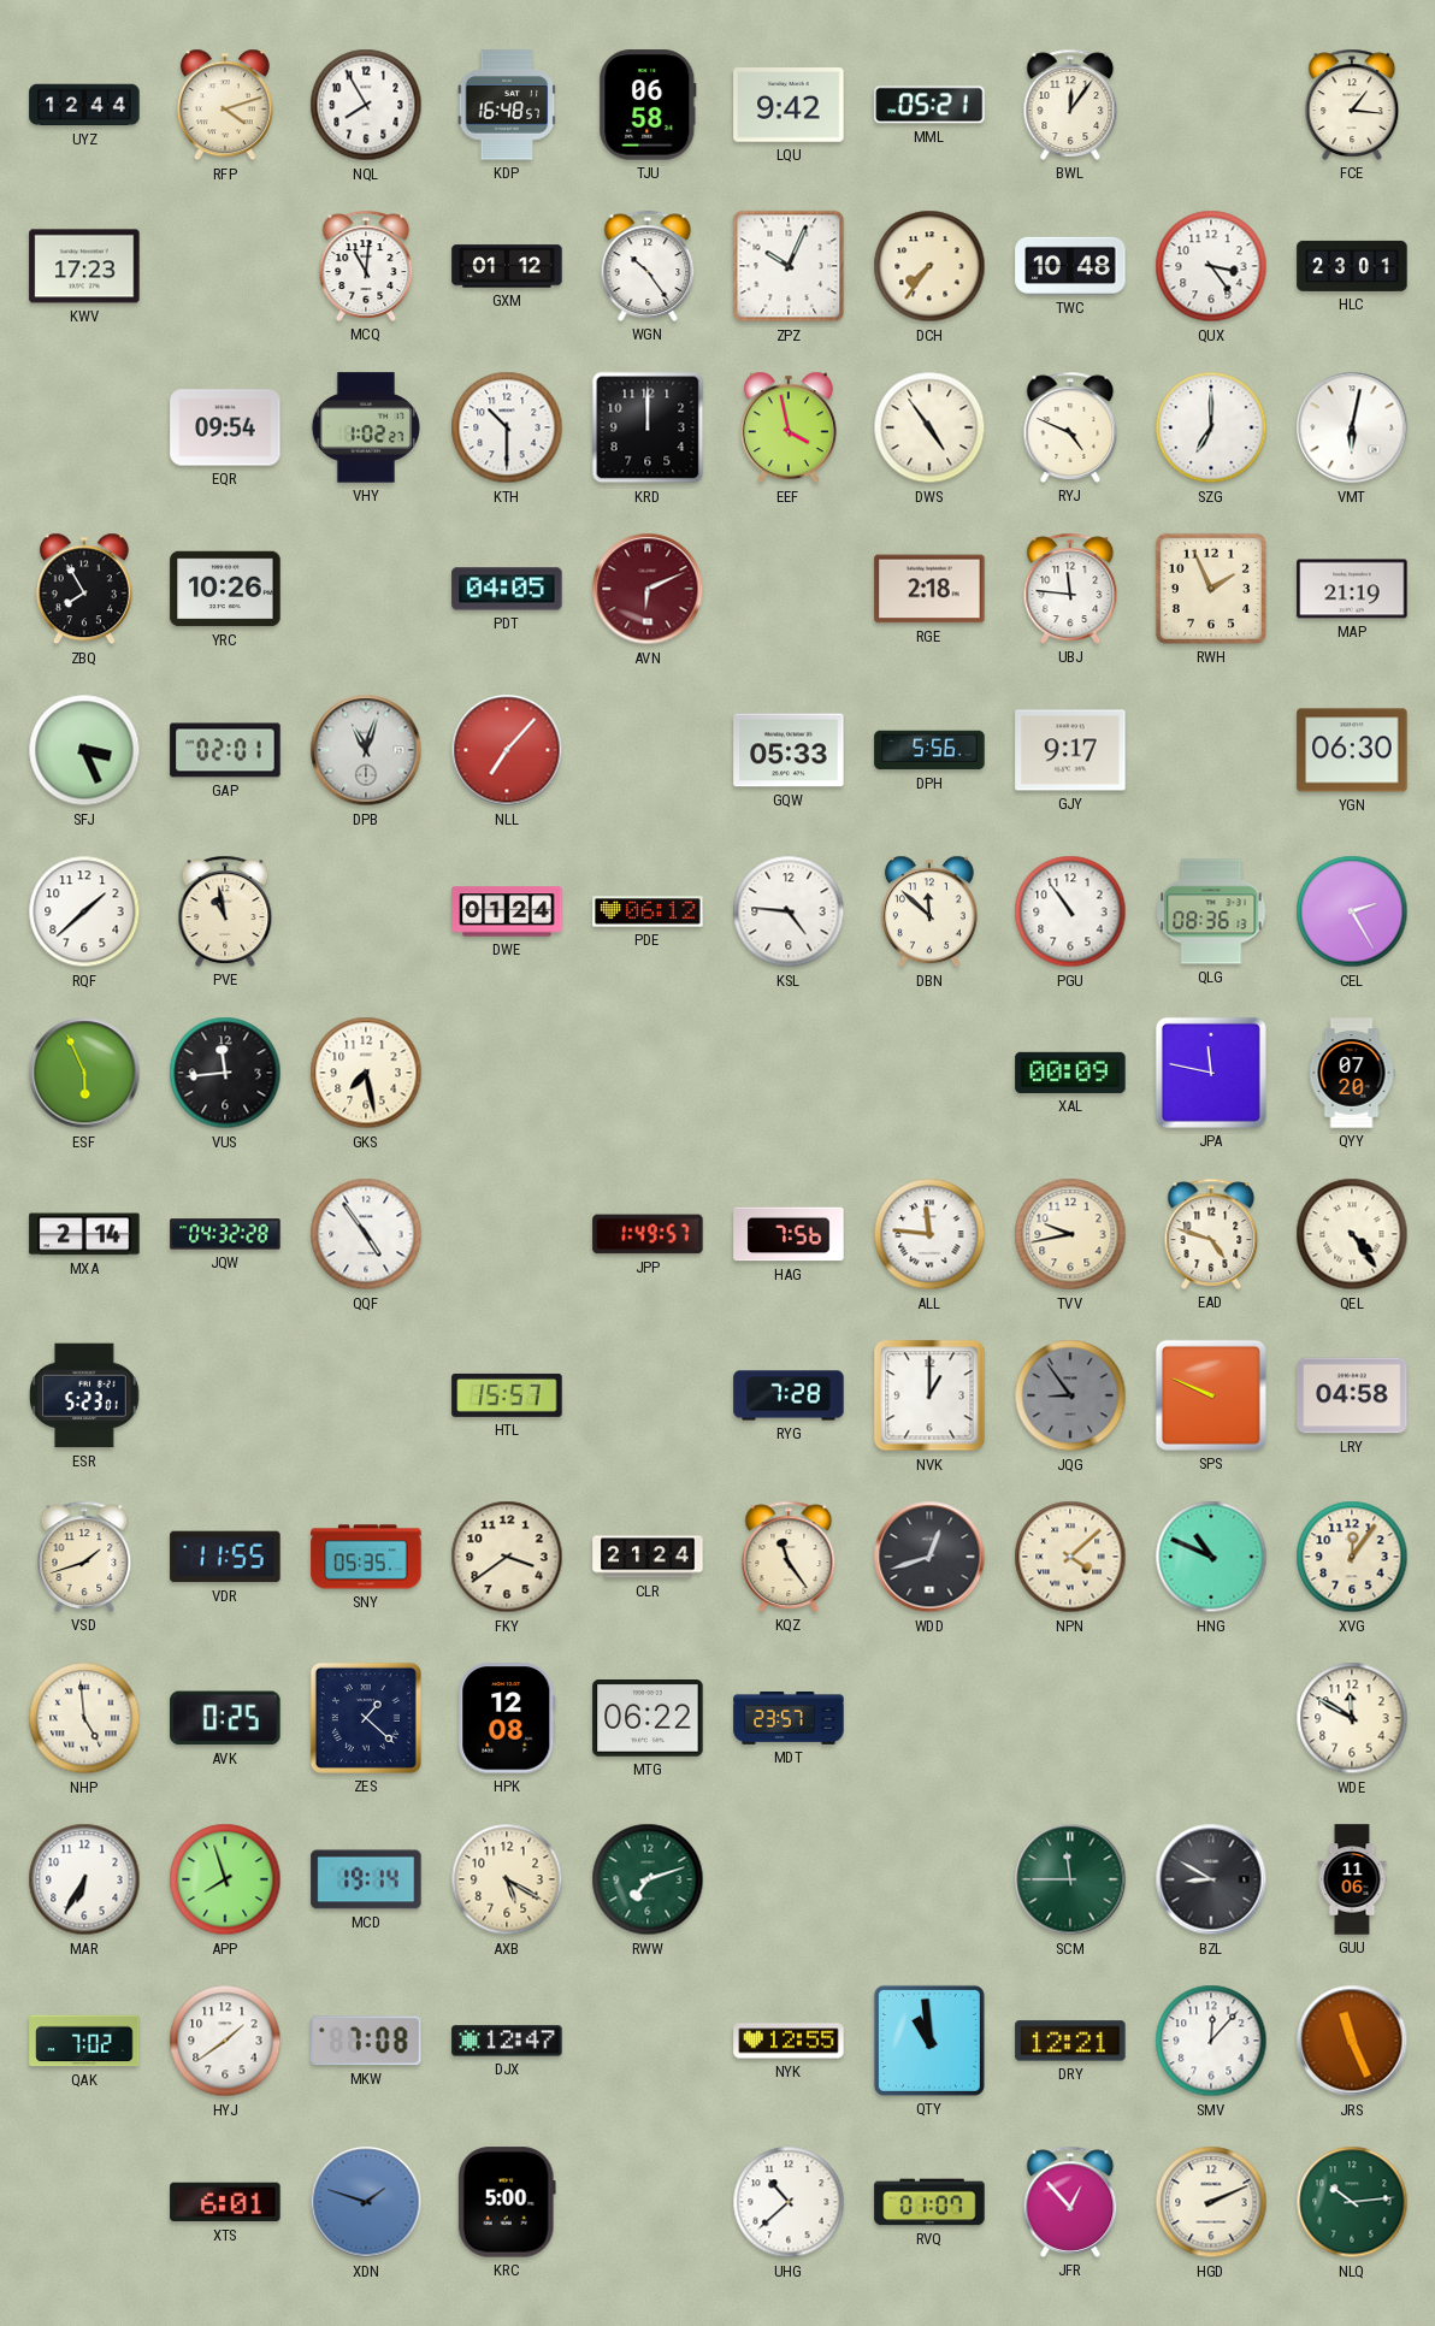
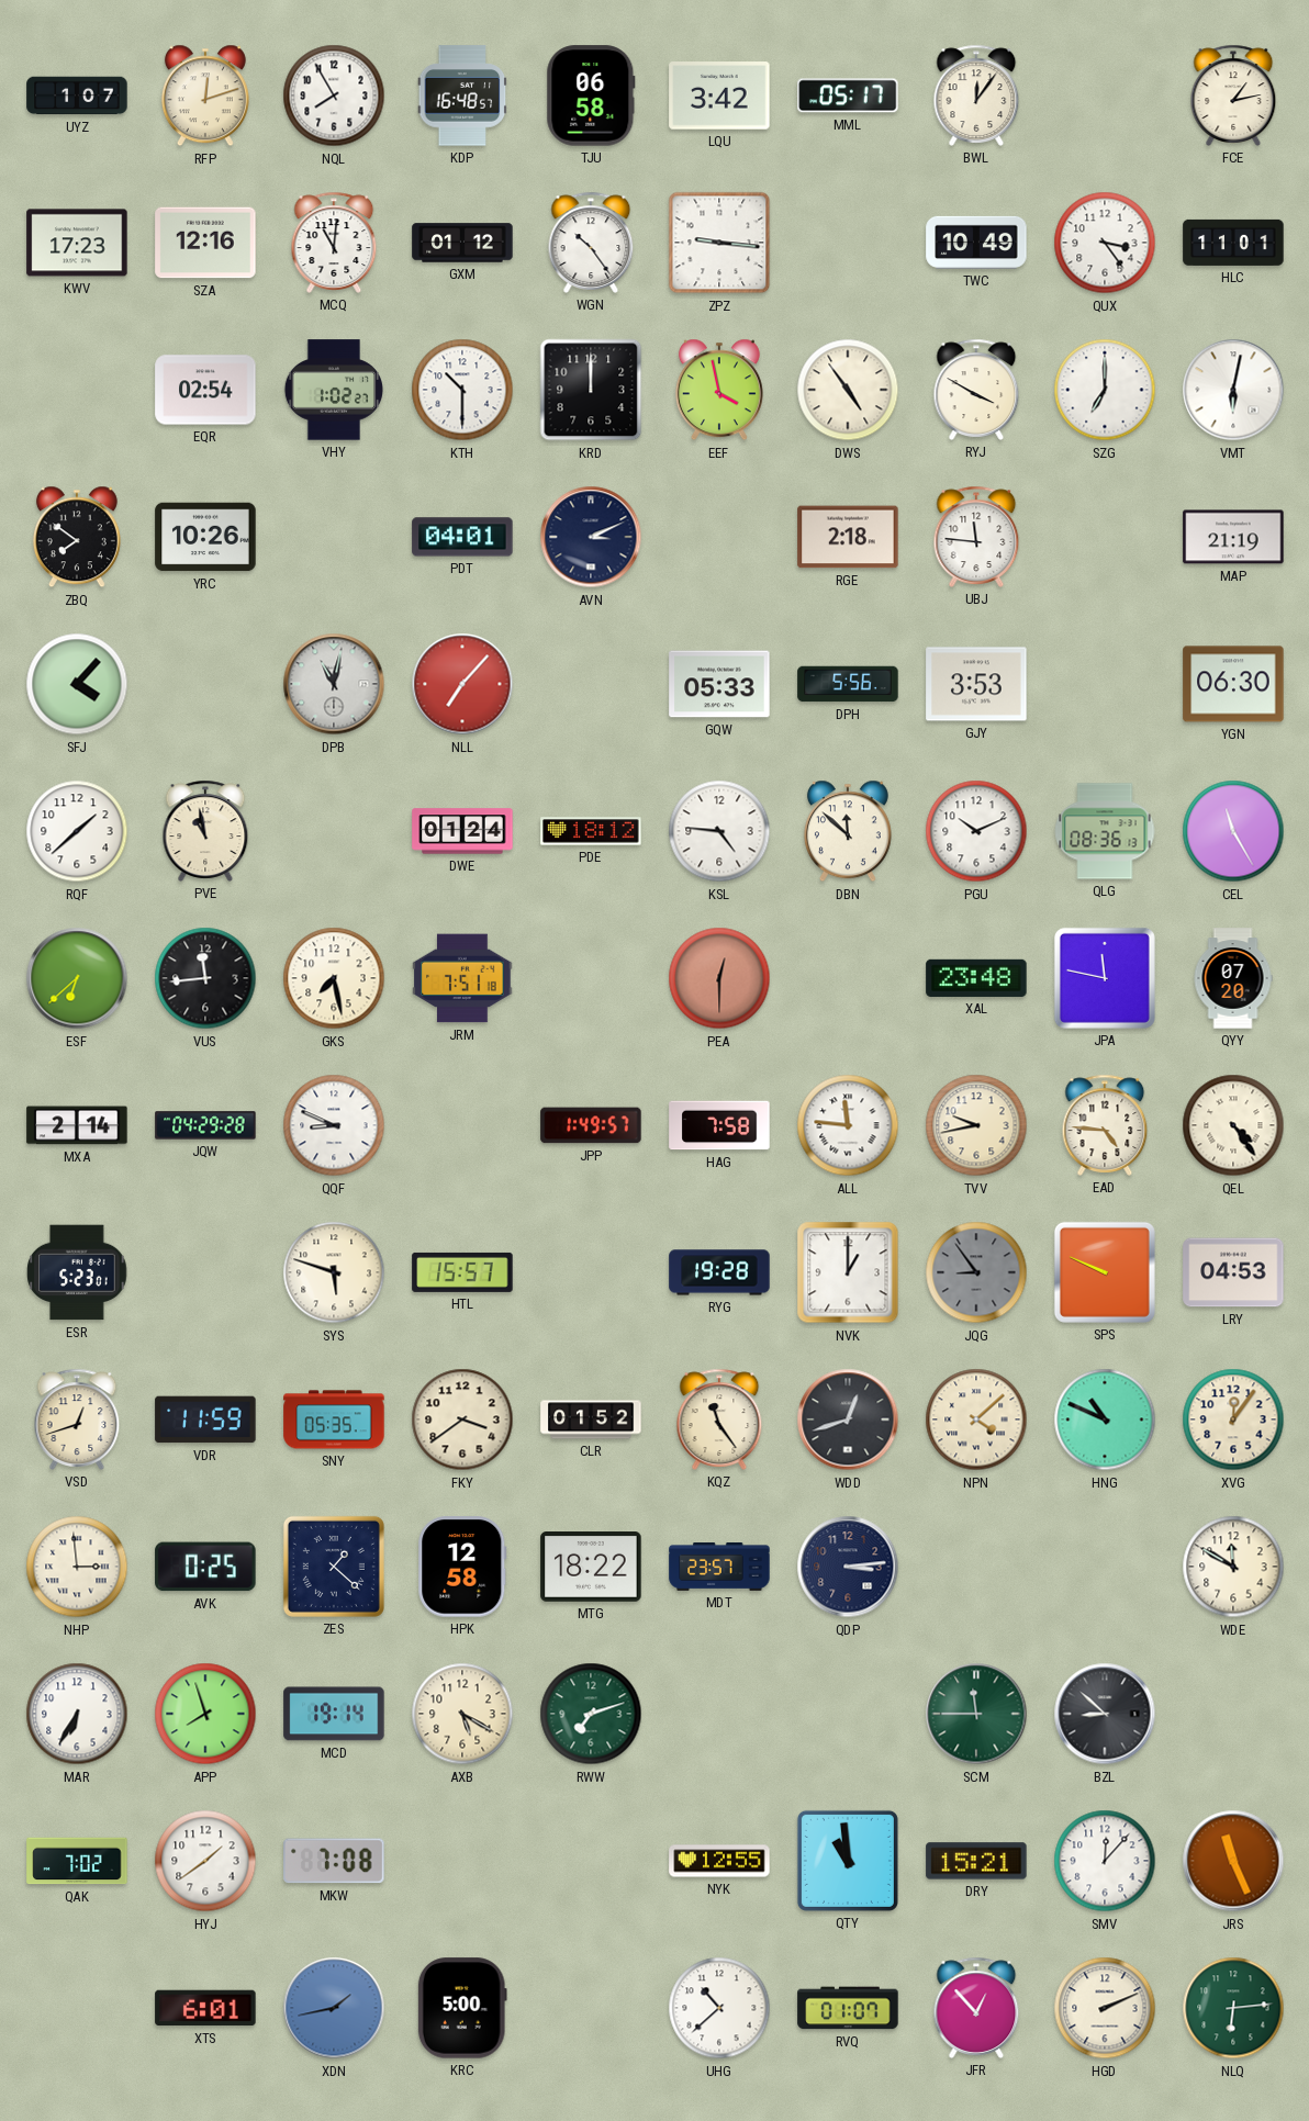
UYZ: 12:44 -> 1:07 (77, 96)
RFP: 4:12 -> 12:12 (205, 96)
LQU: 9:42 -> 3:42 (719, 96)
MML: 05:21 -> 05:17 (848, 96)
FCE: 1:16 -> 1:13 (1233, 96)
SZA: none -> 12:16 (205, 243)
ZPZ: 10:04 -> 9:16 (719, 243)
DCH: 7:36 -> none (929, 266)
TWC: 10:48 -> 10:49 (976, 243)
HLC: 23:01 -> 11:01 (1233, 243)
EQR: 09:54 -> 02:54 (205, 390)
RYJ: 4:49 -> 3:50 (976, 390)
ZBQ: 7:55 -> 7:51 (77, 537)
PDT: 04:05 -> 04:01 (462, 537)
AVN: 6:11 -> 3:11 (591, 537)
AVN dial: burgundy -> navy (591, 537)
RWH: 1:56 -> none (1211, 589)
SFJ: 3:26 -> 4:07 (77, 684)
GAP: 02:01 -> none (225, 750)
DPB: 11:03 -> 11:02 (334, 684)
GJY: 9:17 -> 3:53 (976, 684)
PDE: 06:12 -> 18:12 (591, 831)
PGU: 10:54 -> 10:11 (976, 831)
CEL: 2:25 -> 11:25 (1233, 831)
ESF: 5:56 -> 6:38 (77, 978)
JRM: none -> 7:51 (462, 978)
PEA: none -> 12:30 (719, 978)
XAL: 00:09 -> 23:48 (976, 978)
JQW: 04:32 -> 04:29 (205, 1125)
QQF: 4:54 -> 8:49 (334, 1125)
HAG: 7:56 -> 7:58 (719, 1125)
EAD: 4:48 -> 4:46 (1105, 1125)
SYS: none -> 5:48 (334, 1272)
RYG: 7:28 -> 19:28 (719, 1272)
LRY: 04:58 -> 04:53 (1233, 1272)
VSD: 1:42 -> 12:42 (77, 1419)
VDR: 11:55 -> 11:59 (205, 1419)
CLR: 21:24 -> 01:52 (591, 1419)
NHP: 4:59 -> 2:59 (77, 1567)
HPK: 12:08 -> 12:58 (462, 1567)
MTG: 06:22 -> 18:22 (591, 1567)
QDP: none -> 3:14 (848, 1567)
BZL: 8:50 -> 8:52 (1105, 1714)
GUU: 11:06 -> none (1352, 1879)
DJX: 12:47 -> none (507, 2041)
DRY: 12:21 -> 15:21 (976, 1861)
XDN: 1:48 -> 1:43 (334, 2008)
NLQ: 10:14 -> 6:14 (1233, 2008)
